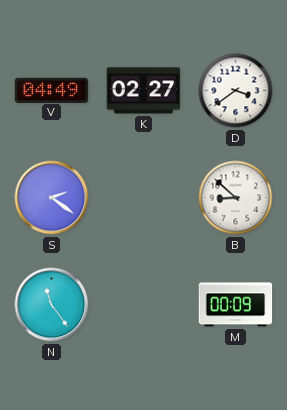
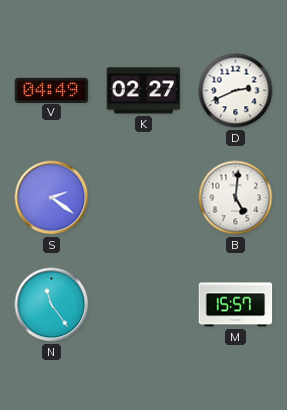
D: 3:39 -> 2:41 (236, 91)
B: 8:52 -> 5:01 (236, 198)
M: 00:09 -> 15:57 (236, 305)
